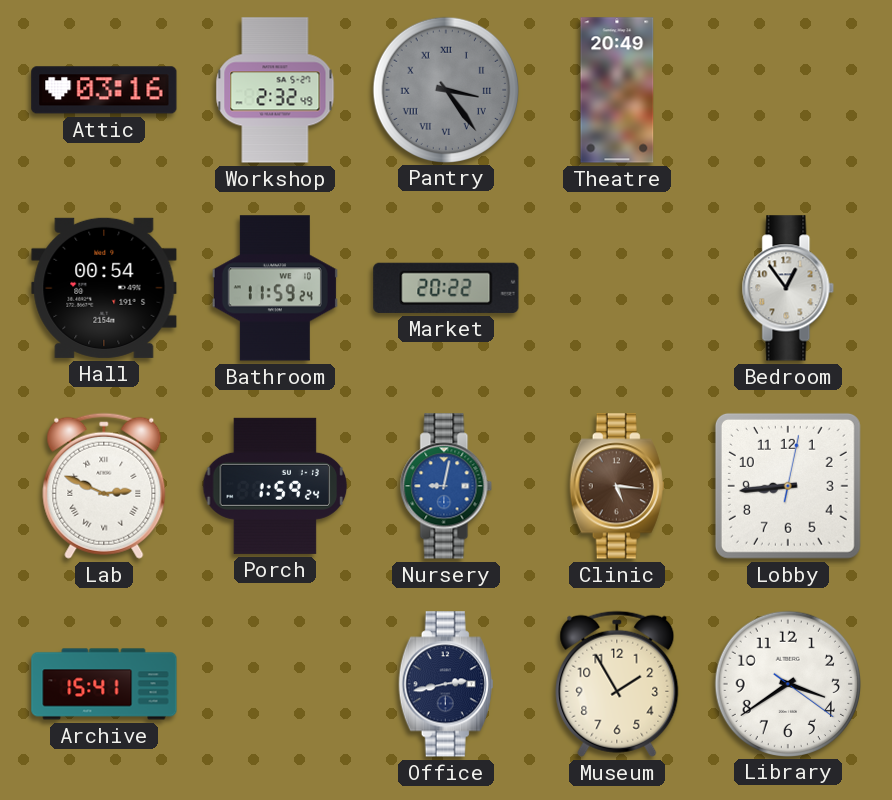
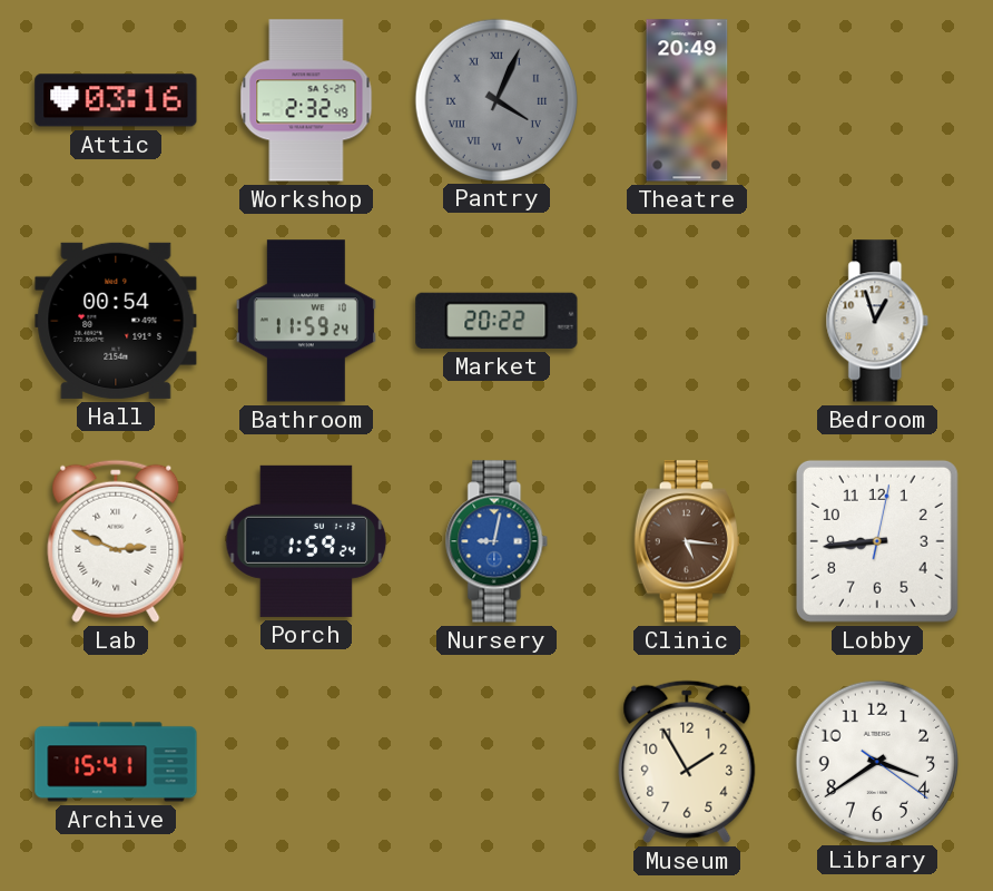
Pantry: 3:24 -> 4:04 (495, 99)
Bedroom: 12:54 -> 12:57 (877, 321)
Office: 2:43 -> none (446, 684)
